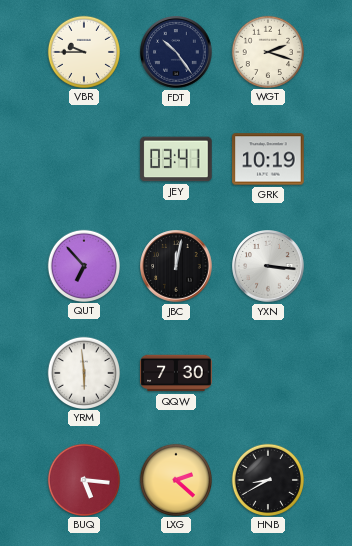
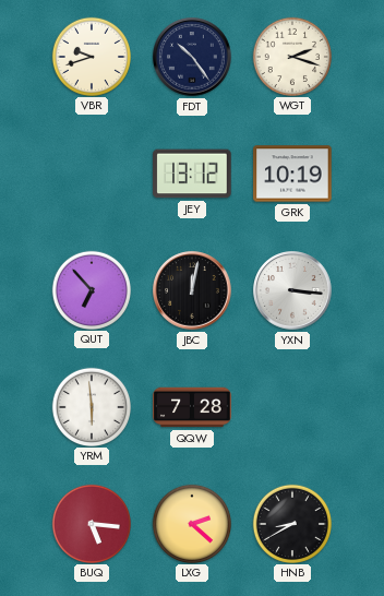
VBR: 9:45 -> 9:42 (91, 56)
JEY: 03:41 -> 13:12 (192, 174)
QQW: 7:30 -> 7:28 (192, 407)
